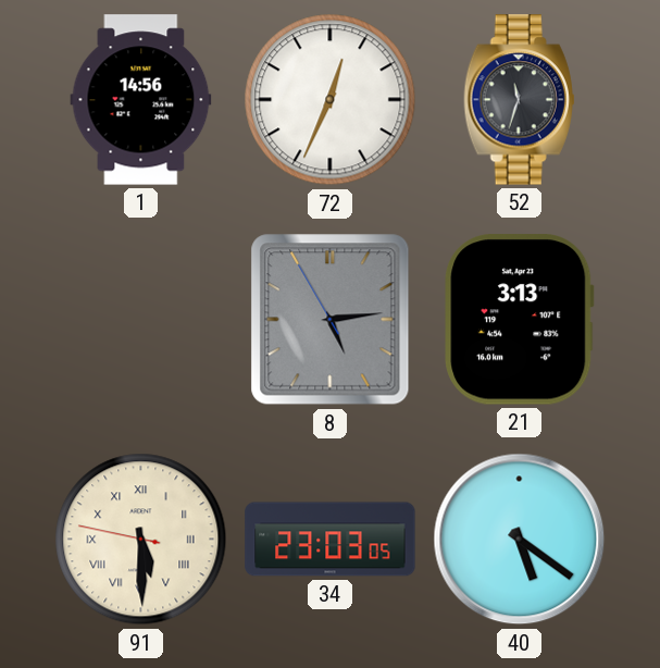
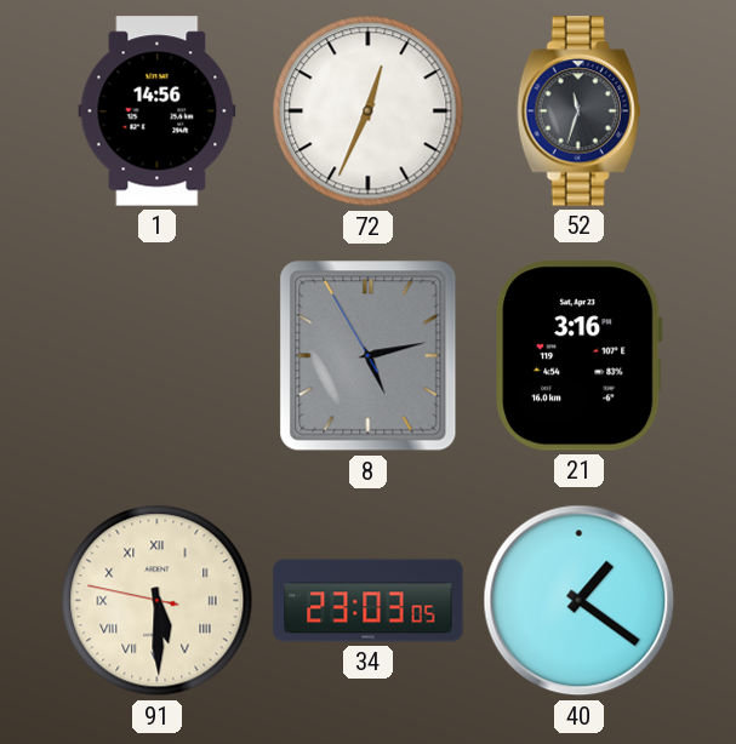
8: 5:13 -> 5:12 (369, 356)
21: 3:13 -> 3:16 (580, 356)
40: 5:21 -> 1:21 (580, 601)
